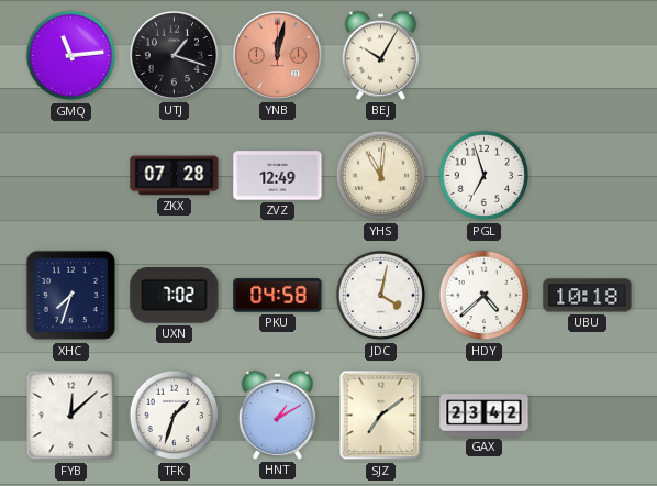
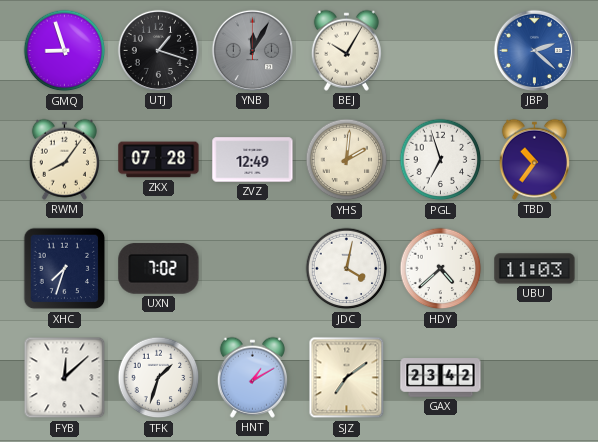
GMQ: 11:14 -> 8:57 (65, 51)
YNB: 12:02 -> 12:05 (252, 50)
YNB dial: salmon -> grey (252, 50)
JBP: none -> 2:22 (534, 50)
RWM: none -> 8:06 (64, 159)
YHS: 11:01 -> 2:01 (347, 160)
TBD: none -> 10:36 (534, 159)
PKU: 04:58 -> none (278, 296)
UBU: 10:18 -> 11:03 (535, 269)
